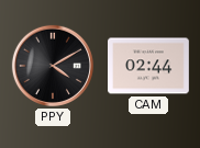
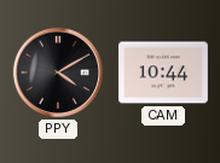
CAM: 02:44 -> 10:44 (164, 72)
